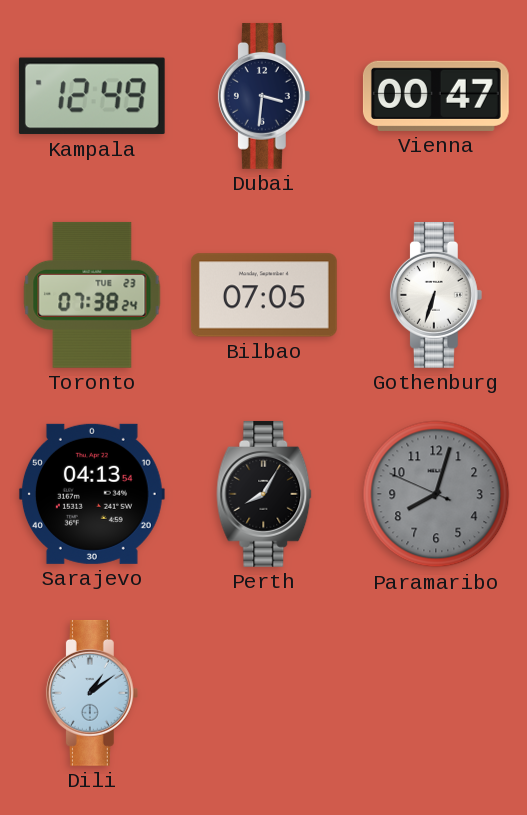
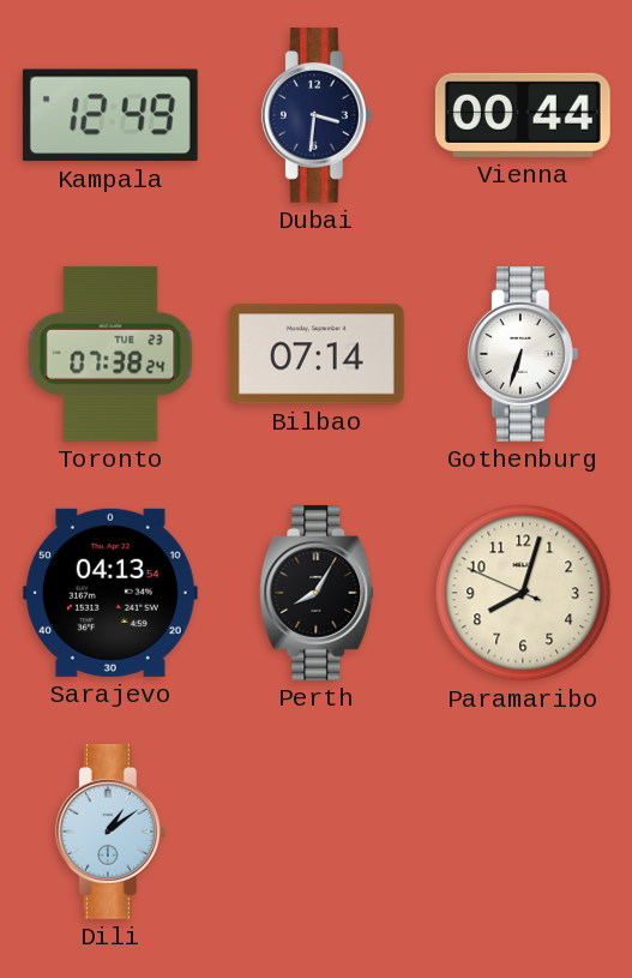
Vienna: 00:47 -> 00:44 (523, 115)
Bilbao: 07:05 -> 07:14 (317, 354)
Paramaribo dial: grey -> cream (523, 593)
